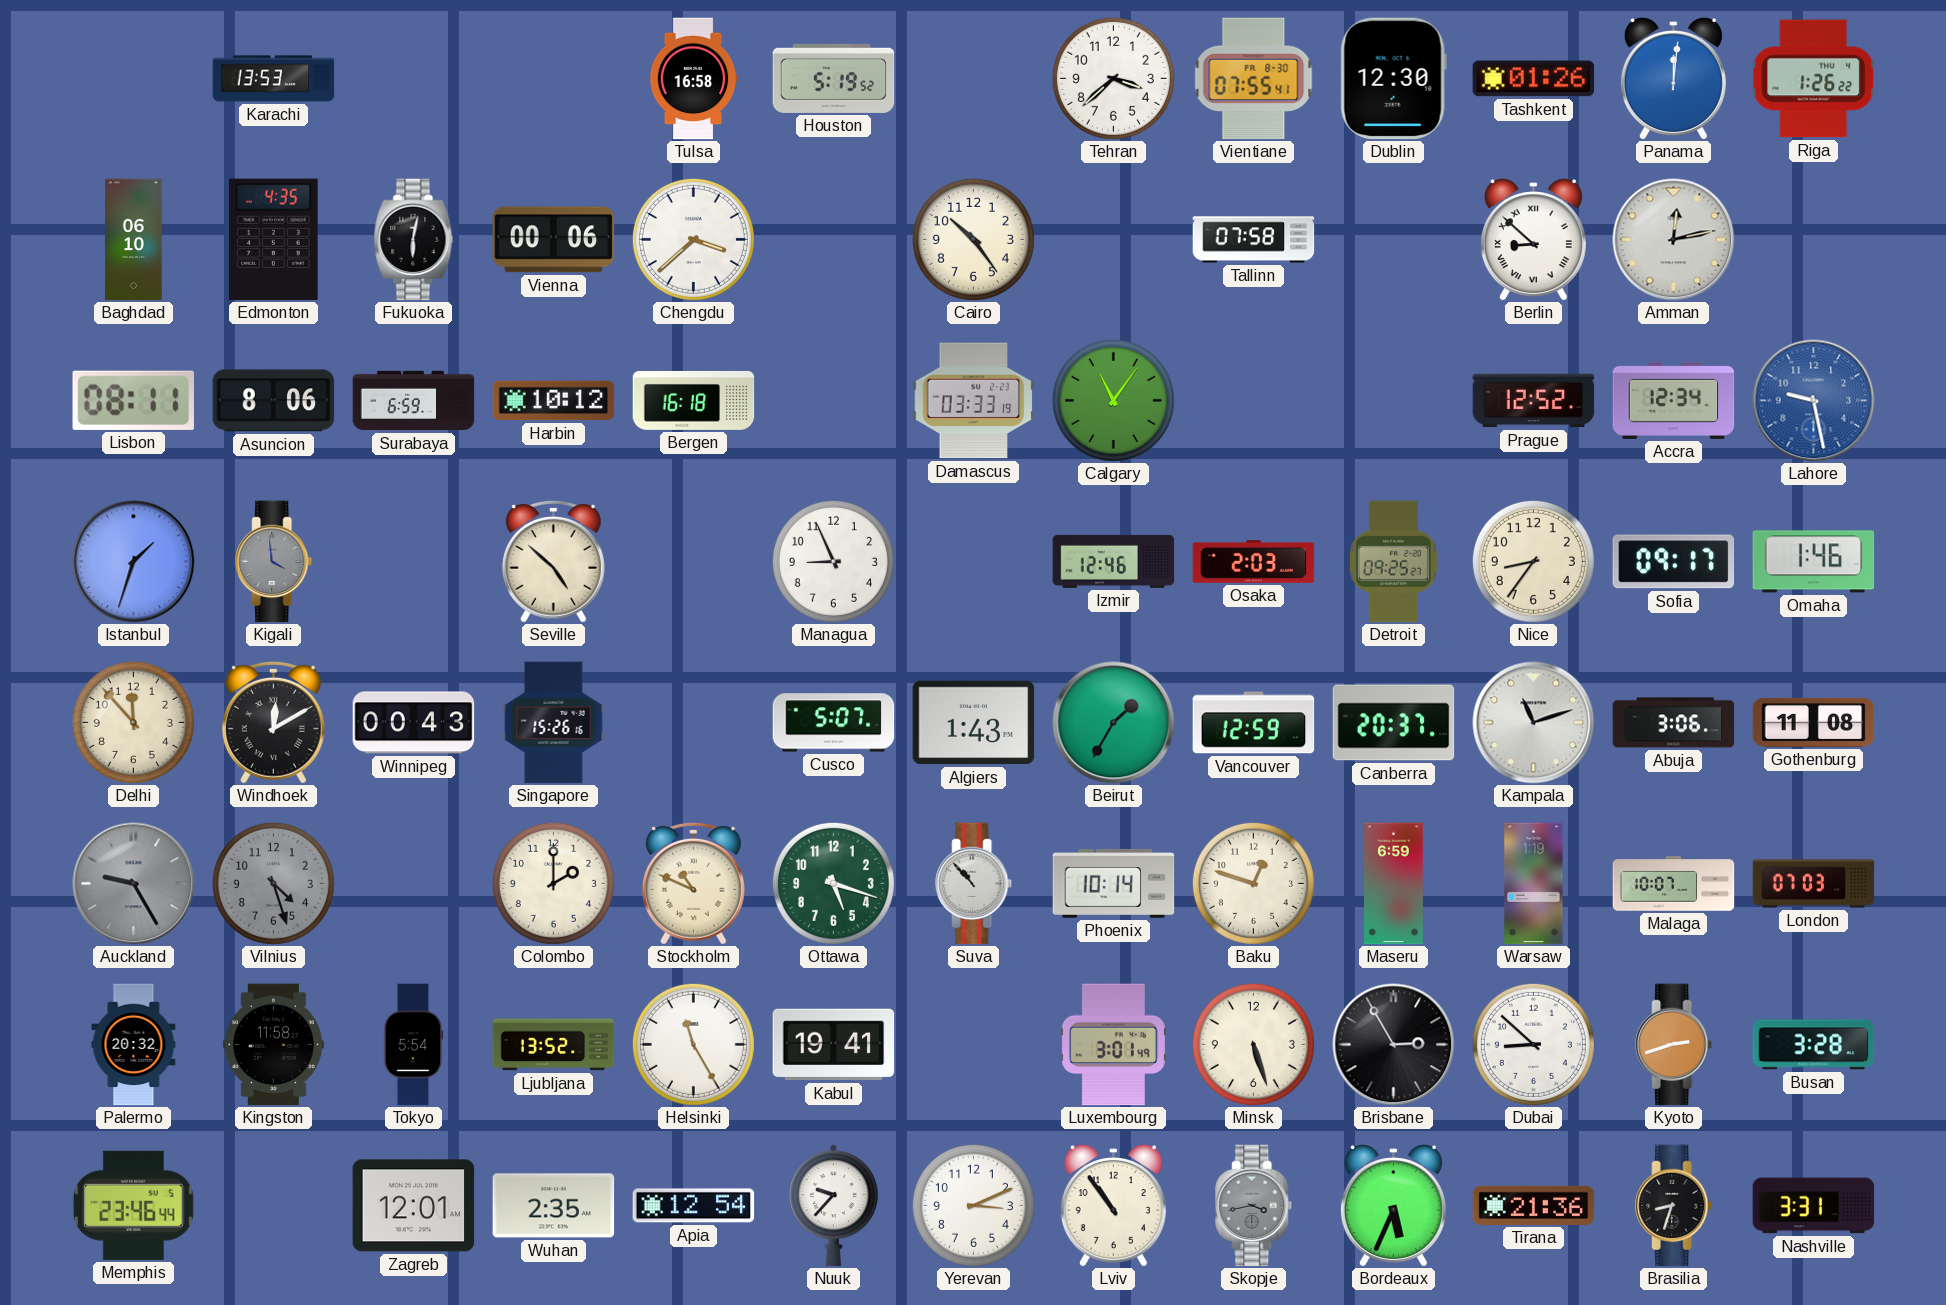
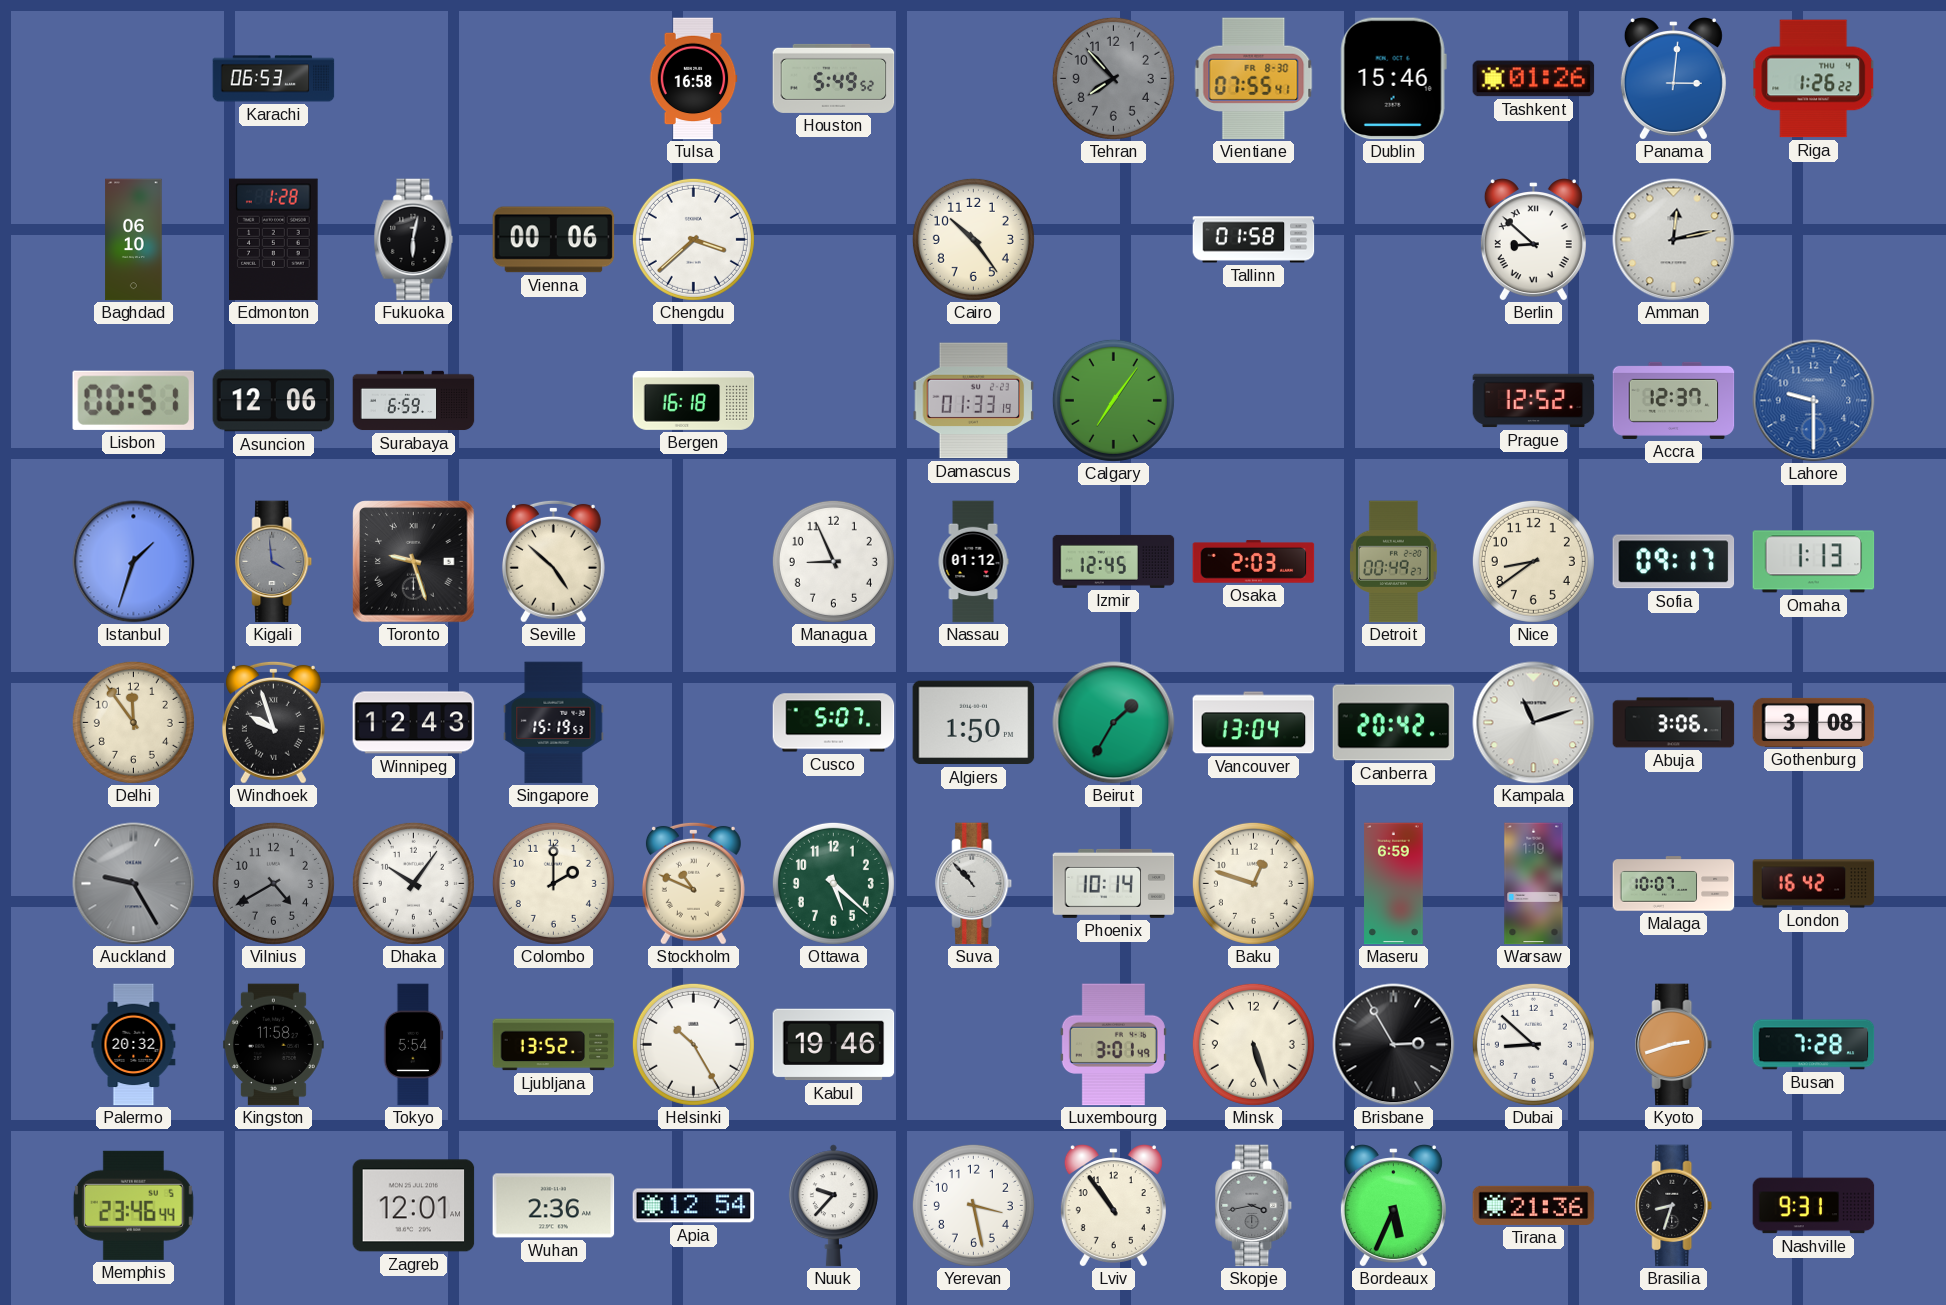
Karachi: 13:53 -> 06:53 (274, 79)
Houston: 5:19 -> 5:49 (834, 78)
Tehran: 3:38 -> 7:53 (1113, 78)
Tehran dial: white -> grey (1113, 78)
Dublin: 12:30 -> 15:46 (1393, 79)
Panama: 12:01 -> 3:01 (1673, 79)
Edmonton: 4:35 -> 1:28 (274, 240)
Tallinn: 07:58 -> 01:58 (1254, 240)
Lisbon: 08:11 -> 00:51 (133, 400)
Asuncion: 8:06 -> 12:06 (274, 401)
Harbin: 10:12 -> none (554, 401)
Damascus: 03:33 -> 01:33 (974, 401)
Calgary: 11:06 -> 7:06 (1113, 400)
Accra: 12:34 -> 12:37 (1674, 400)
Lahore: 9:28 -> 9:30 (1814, 401)
Toronto: none -> 9:27 (414, 562)
Nassau: none -> 01:12 (973, 562)
Izmir: 12:46 -> 12:45 (1114, 561)
Detroit: 09:25 -> 00:49 (1393, 562)
Nice: 8:36 -> 8:39 (1533, 561)
Omaha: 1:46 -> 1:13 (1814, 562)
Delhi: 11:53 -> 11:54 (133, 722)
Windhoek: 12:10 -> 9:57 (273, 722)
Winnipeg: 00:43 -> 12:43 (414, 723)
Singapore: 15:26 -> 15:19 (554, 723)
Algiers: 1:43 -> 1:50 (974, 723)
Vancouver: 12:59 -> 13:04 (1254, 723)
Canberra: 20:37 -> 20:42 (1394, 723)
Gothenburg: 11:08 -> 3:08 (1814, 722)
Vilnius: 4:27 -> 4:40 (273, 883)
Dhaka: none -> 10:06 (413, 883)
Ottawa: 5:18 -> 5:22 (833, 883)
London: 07:03 -> 16:42 (1814, 884)
Helsinki: 11:25 -> 10:25 (693, 1044)
Kabul: 19:41 -> 19:46 (834, 1045)
Busan: 3:28 -> 7:28 (1814, 1045)
Wuhan: 2:35 -> 2:36 (554, 1206)
Yerevan: 3:11 -> 3:28 (973, 1205)
Nashville: 3:31 -> 9:31 (1814, 1206)
